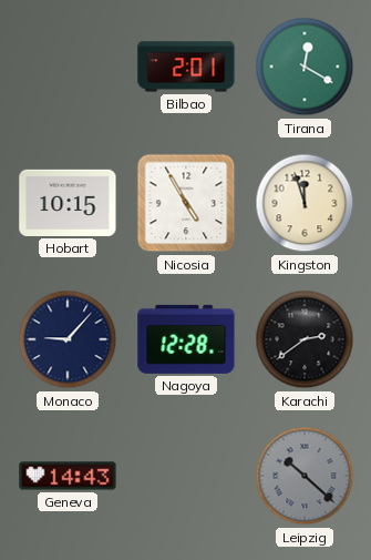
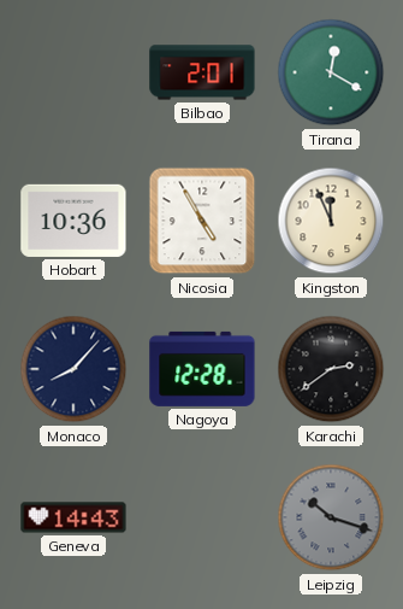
Hobart: 10:15 -> 10:36 (73, 221)
Kingston: 11:57 -> 11:56 (331, 221)
Monaco: 9:07 -> 8:07 (73, 369)
Leipzig: 10:22 -> 10:18 (331, 517)
